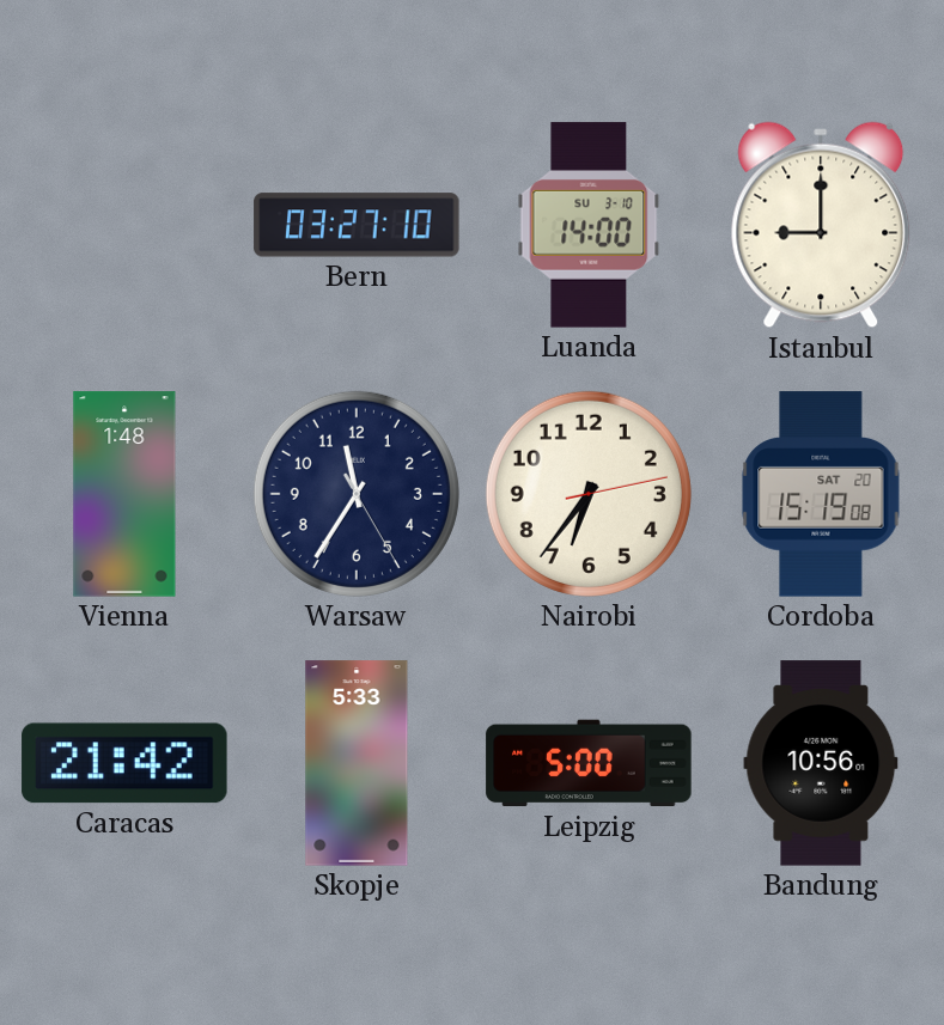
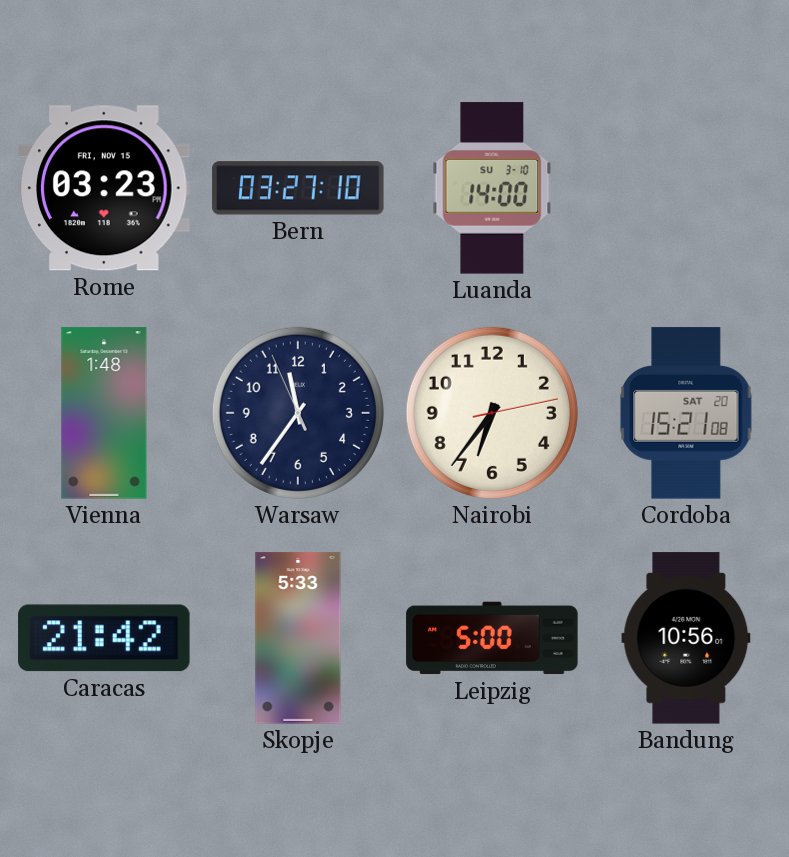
Rome: none -> 03:23 (104, 188)
Istanbul: 9:00 -> none (821, 225)
Warsaw: 11:35:25 -> 11:35:56 (298, 413)
Cordoba: 15:19 -> 15:21 (686, 413)
